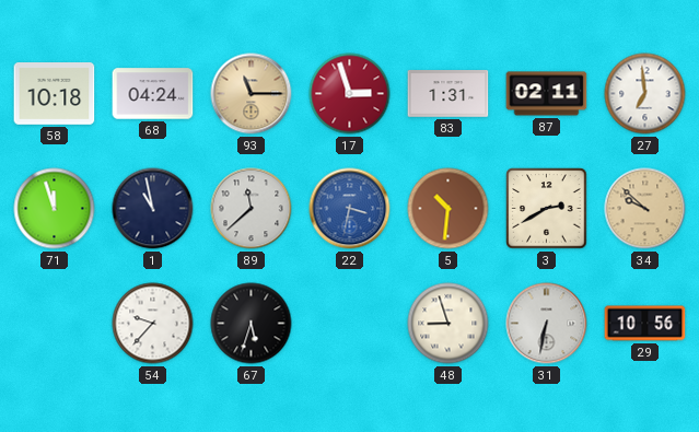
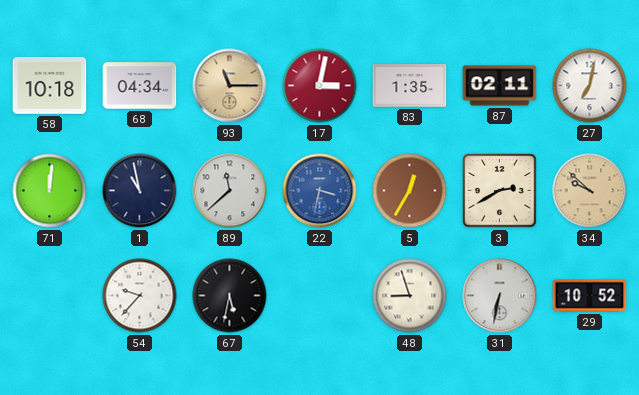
68: 04:24 -> 04:34 (140, 86)
17: 2:57 -> 3:02 (320, 86)
83: 1:31 -> 1:35 (410, 86)
27: 6:59 -> 7:02 (590, 86)
71: 11:57 -> 12:01 (50, 191)
5: 10:31 -> 12:35 (410, 191)
67: 5:33 -> 5:32 (230, 296)
29: 10:56 -> 10:52 (590, 296)
